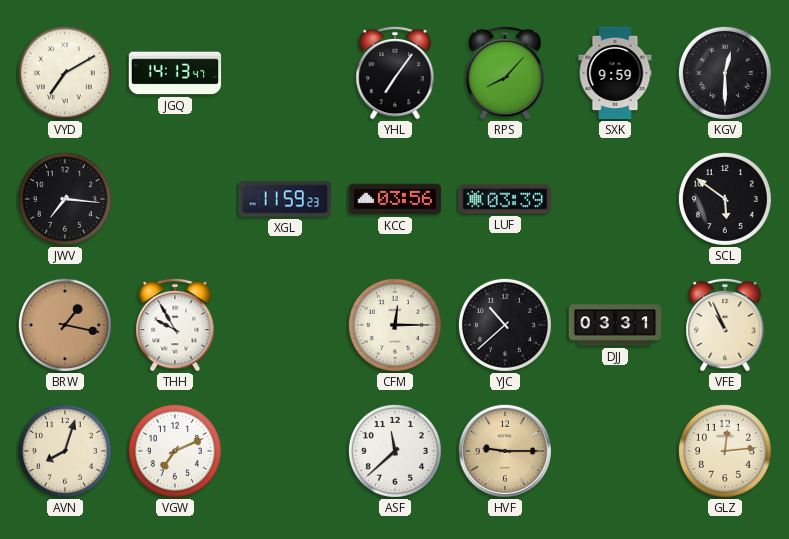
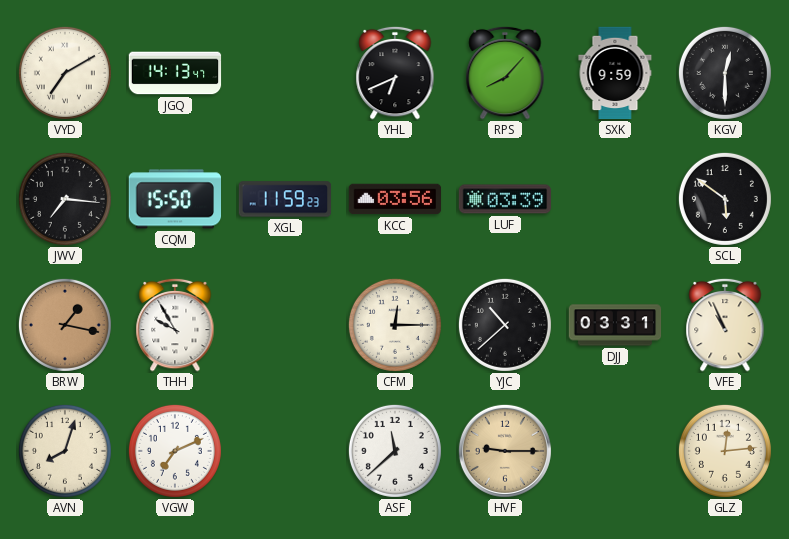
YHL: 7:06 -> 6:41 (395, 73)
CQM: none -> 15:50 (174, 199)
